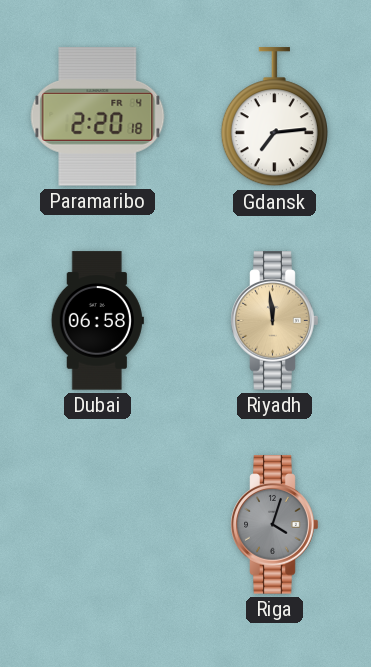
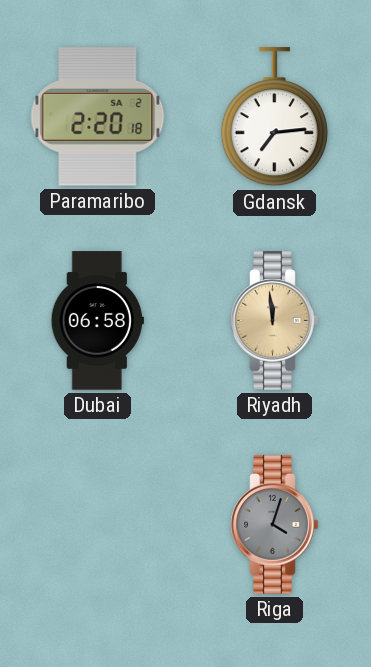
Paramaribo date: FR 4 -> SA 2 (98, 117)
